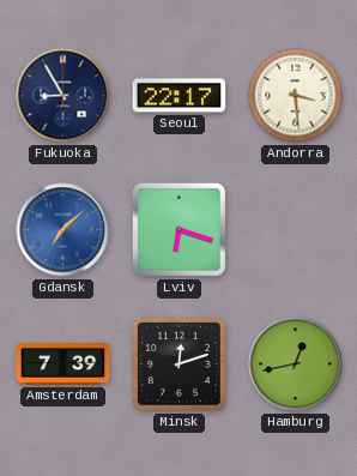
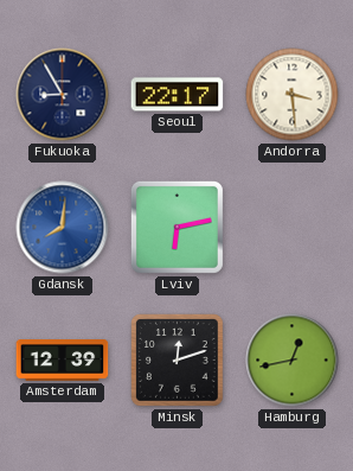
Gdansk: 7:08 -> 8:01 (63, 228)
Lviv: 6:18 -> 6:13 (176, 227)
Amsterdam: 7:39 -> 12:39 (63, 361)
